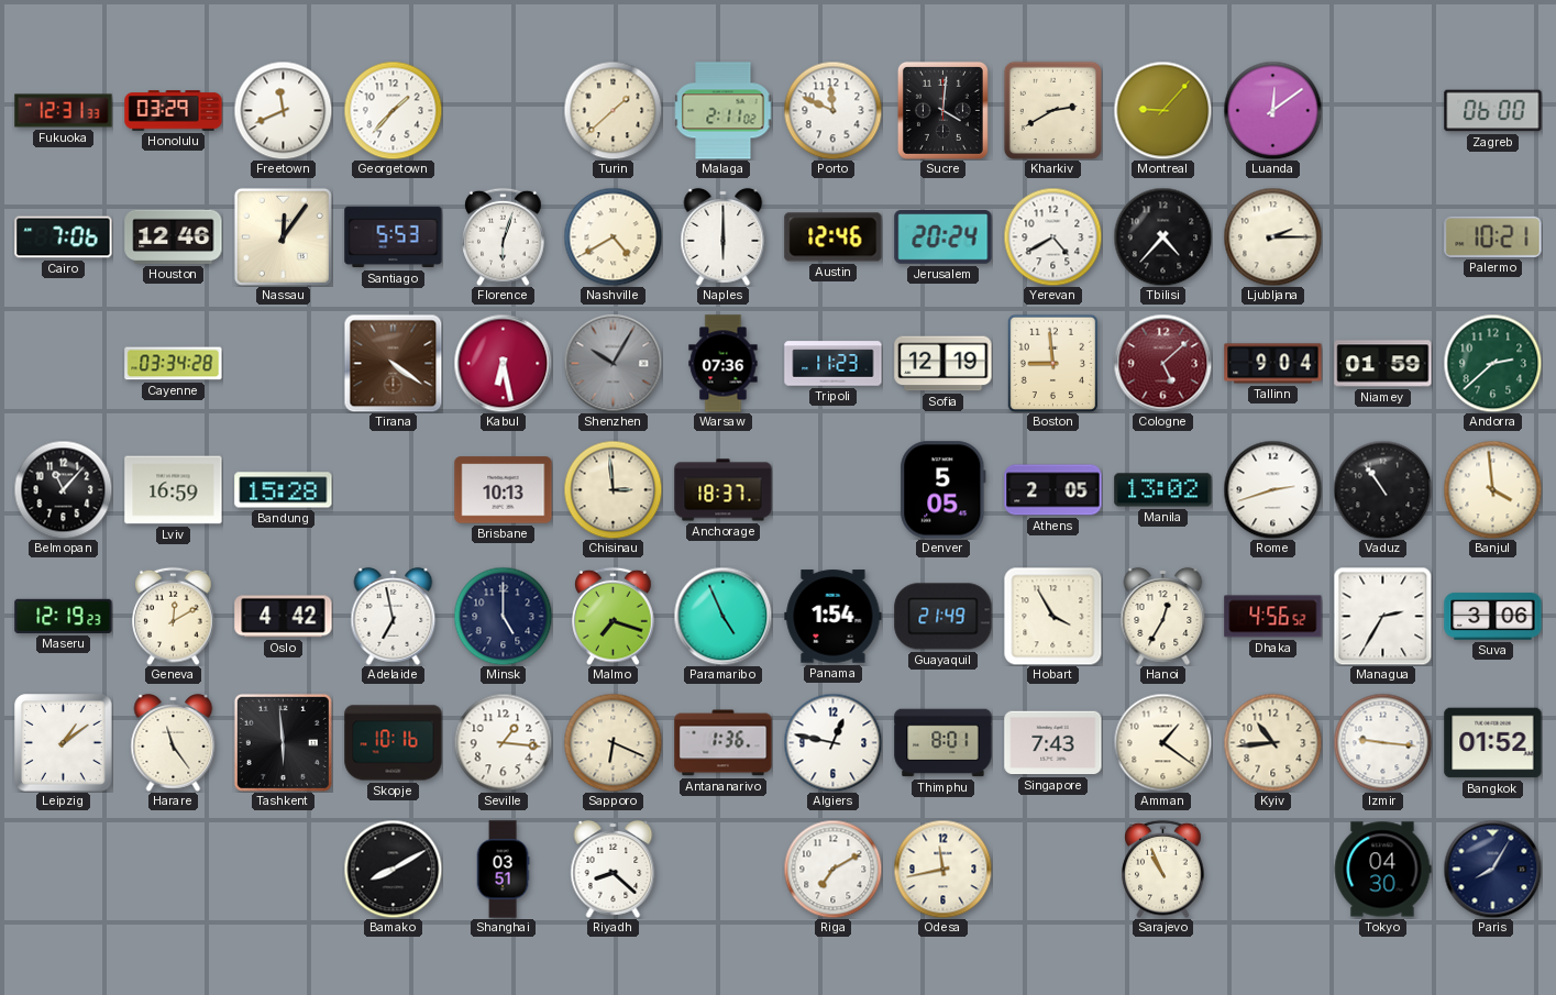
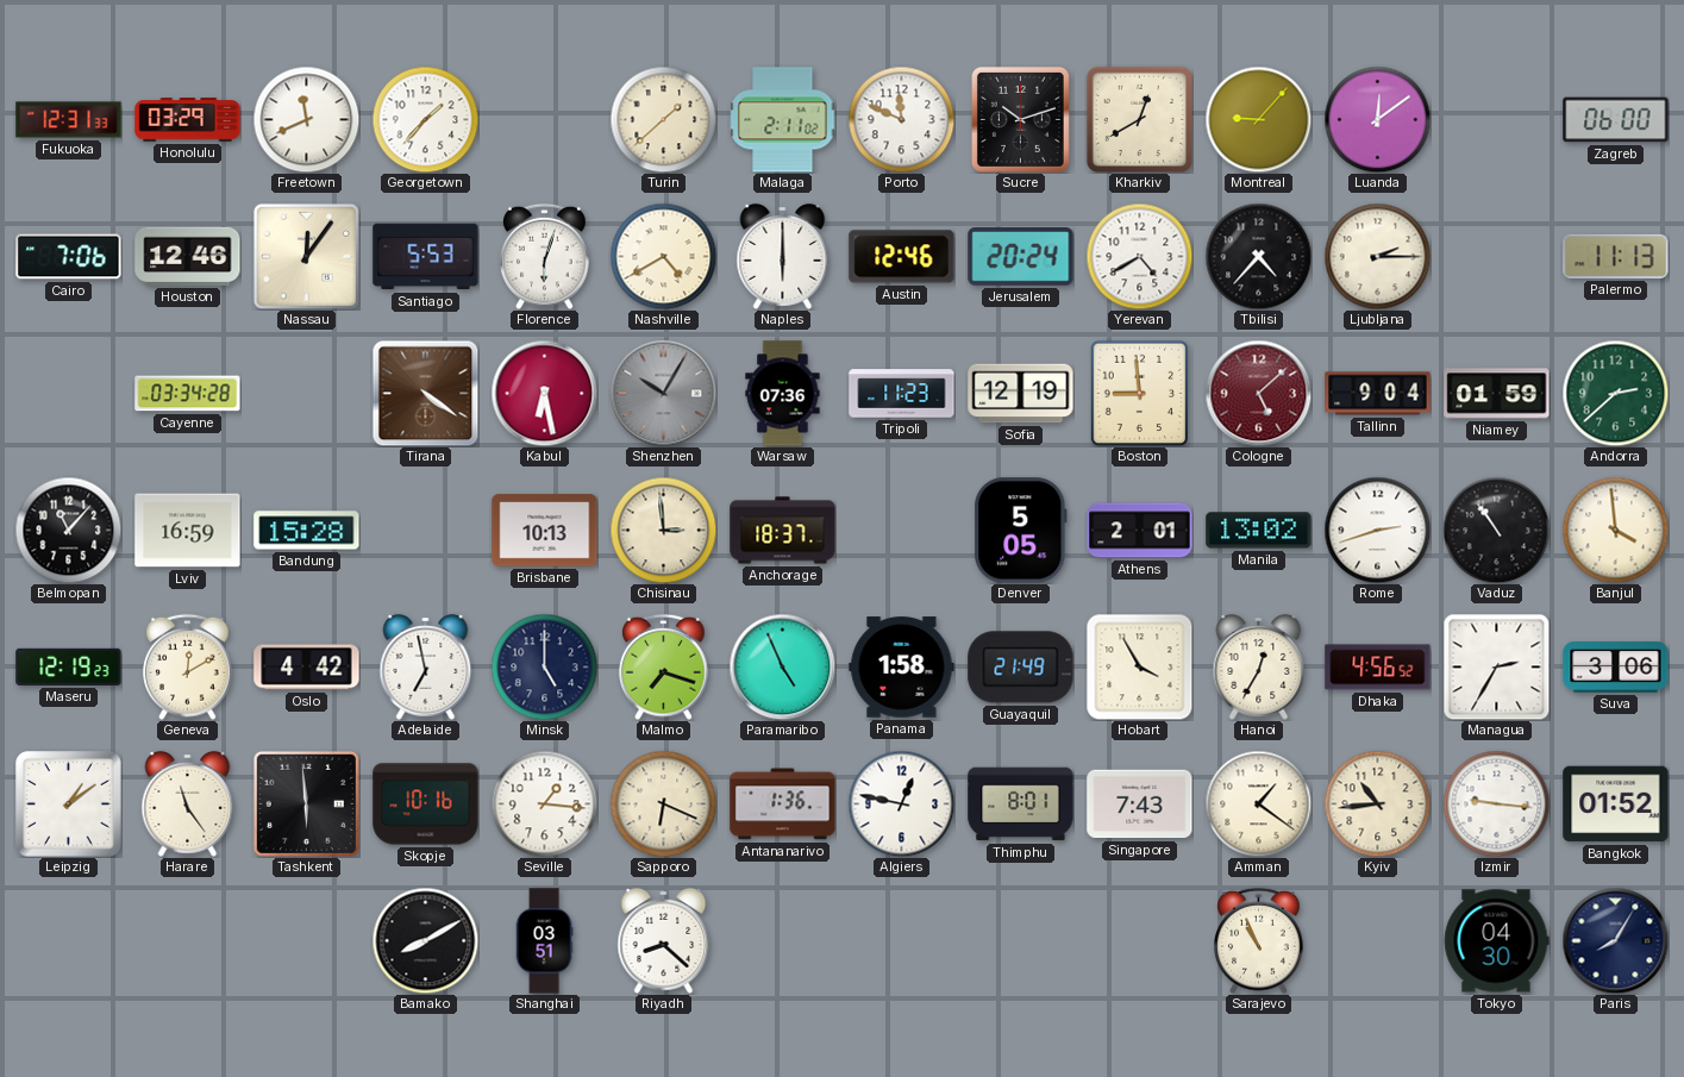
Sucre: 4:01 -> 10:12 (1020, 119)
Kharkiv: 2:40 -> 12:40 (1139, 119)
Palermo: 10:21 -> 11:13 (1616, 256)
Athens: 2:05 -> 2:01 (1140, 531)
Panama: 1:54 -> 1:58 (902, 668)
Riga: 7:10 -> none (832, 869)
Odesa: 11:43 -> none (942, 869)
